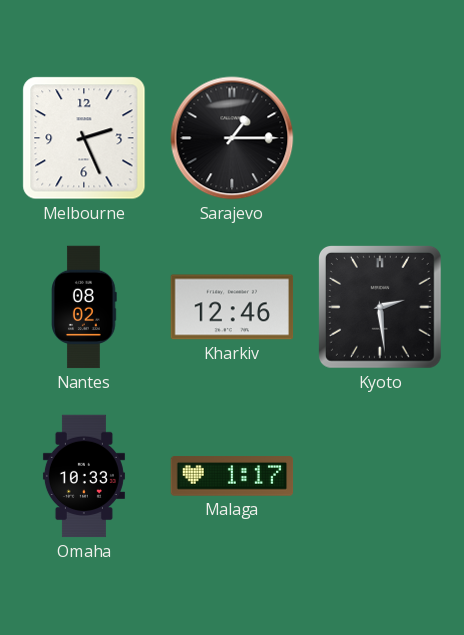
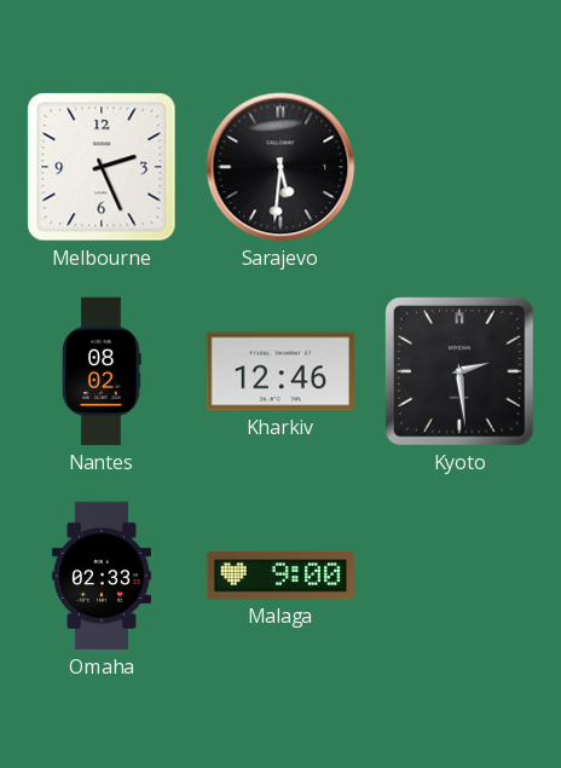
Sarajevo: 1:15 -> 5:31 (280, 167)
Omaha: 10:33 -> 02:33 (102, 576)
Malaga: 1:17 -> 9:00 (280, 576)
